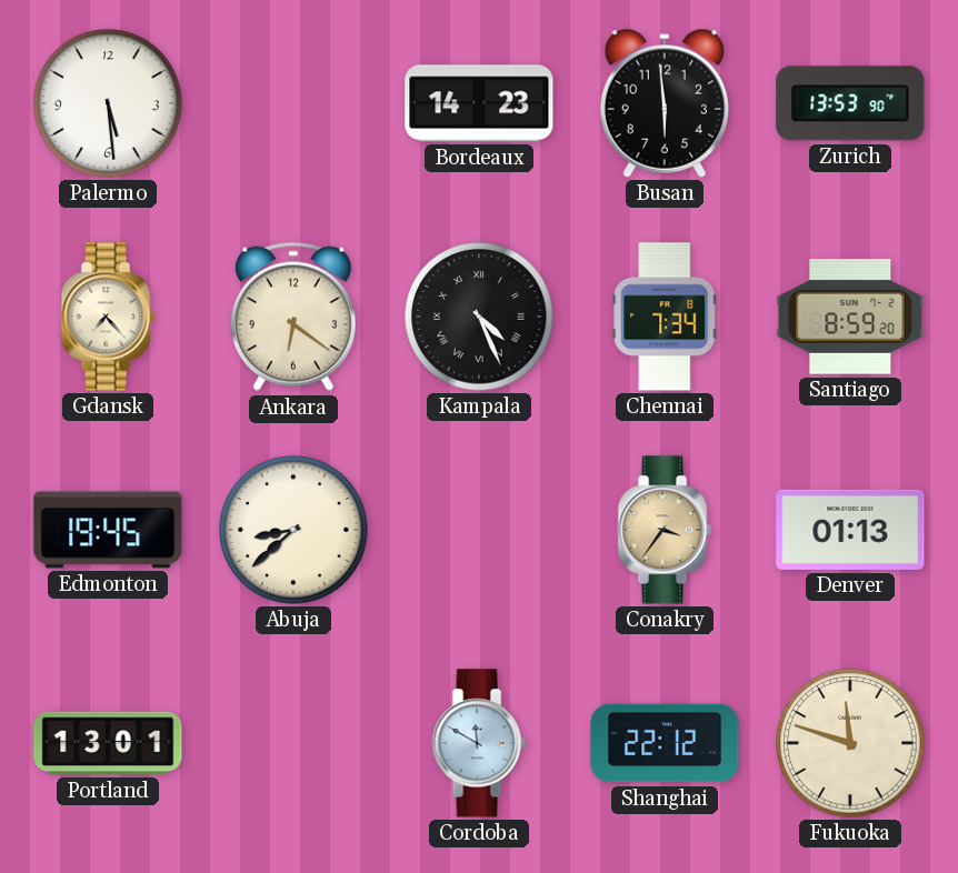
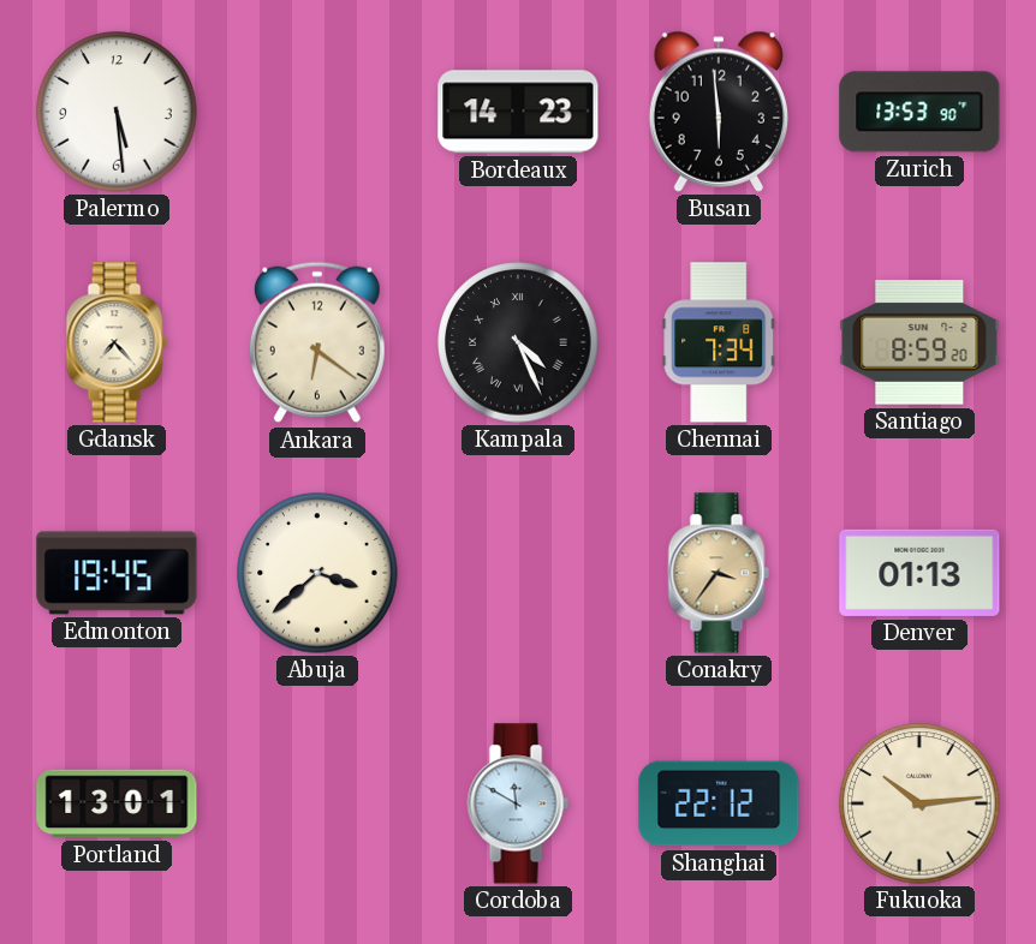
Abuja: 8:38 -> 3:38 (317, 573)
Fukuoka: 11:48 -> 10:14 (919, 803)
